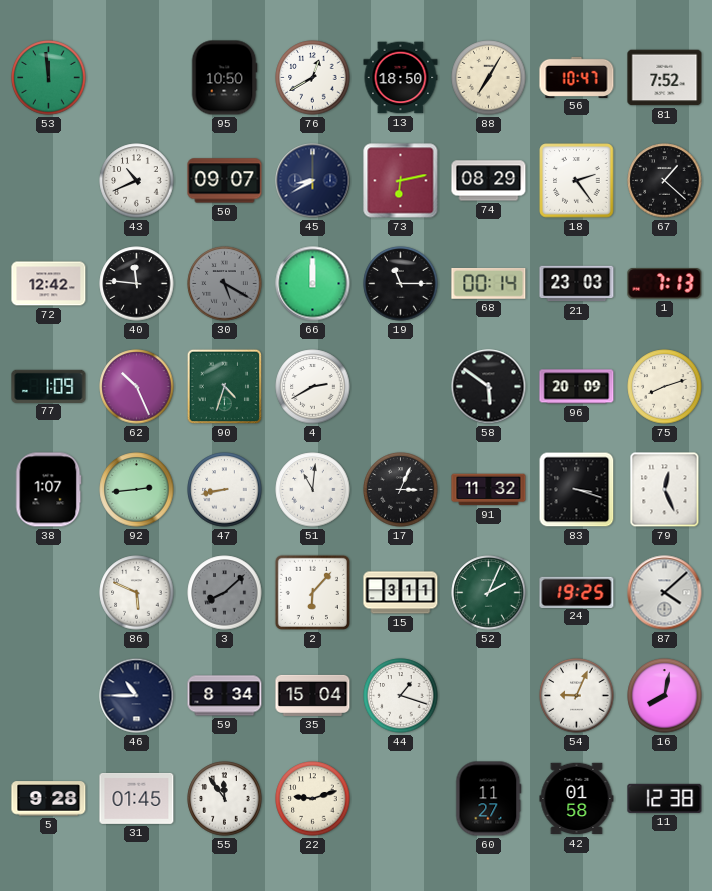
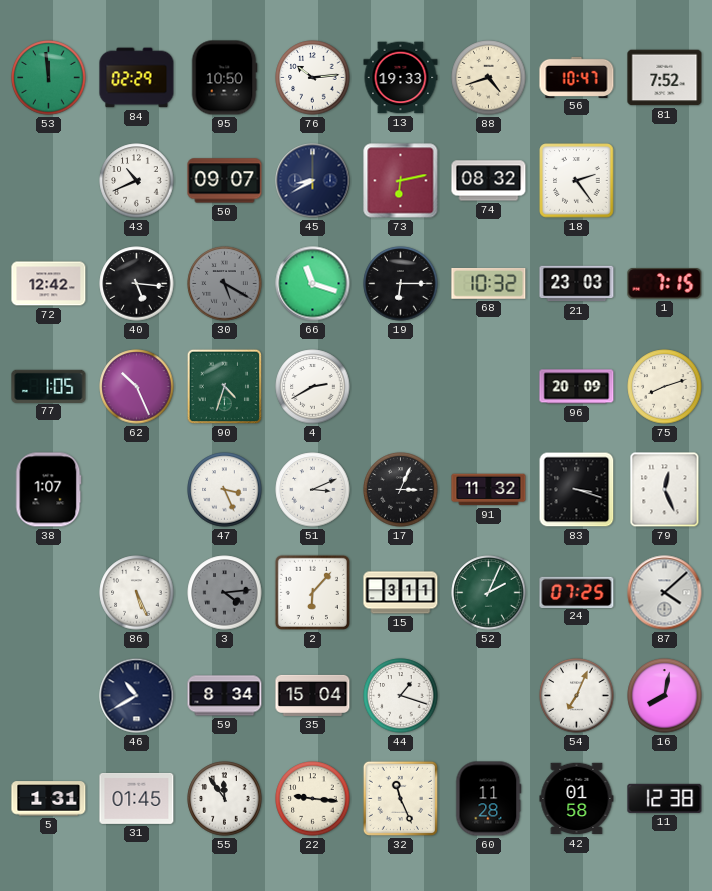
84: none -> 02:29 (137, 78)
76: 12:40 -> 10:14 (313, 78)
13: 18:50 -> 19:33 (401, 78)
88: 7:05 -> 4:42 (489, 78)
74: 08:29 -> 08:32 (489, 181)
67: 1:22 -> none (665, 181)
40: 11:46 -> 5:16 (137, 284)
66: 12:00 -> 11:18 (313, 284)
19: 11:15 -> 6:15 (401, 284)
68: 00:14 -> 10:32 (489, 283)
1: 7:13 -> 7:15 (665, 284)
77: 1:09 -> 1:05 (49, 386)
58: 5:51 -> none (489, 387)
92: 2:44 -> none (137, 490)
47: 8:43 -> 3:26 (225, 490)
51: 11:01 -> 3:11 (313, 490)
86: 5:49 -> 5:26 (137, 593)
3: 8:08 -> 4:14 (225, 593)
24: 19:25 -> 07:25 (577, 592)
46: 10:45 -> 10:40 (137, 696)
54: 9:04 -> 7:04 (577, 696)
5: 9:28 -> 1:31 (49, 799)
22: 9:12 -> 9:16 (313, 799)
32: none -> 11:26 (400, 798)
60: 11:27 -> 11:28 (489, 799)
